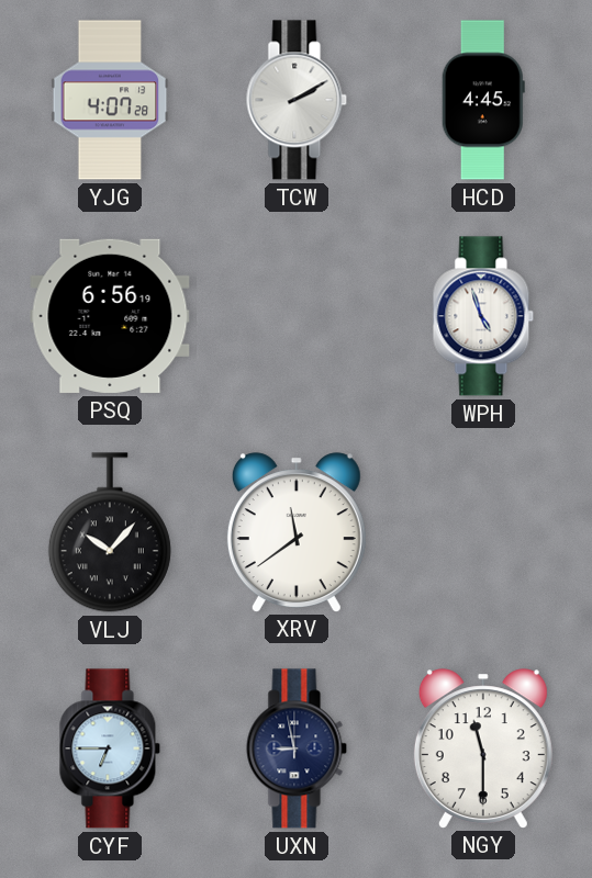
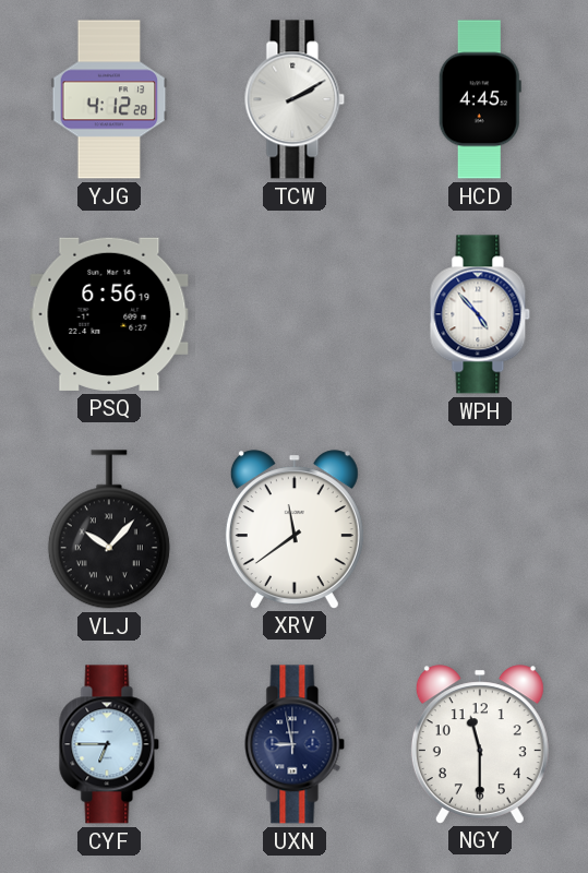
YJG: 4:07 -> 4:12 (109, 99)
WPH: 4:57 -> 4:53 (480, 314)
